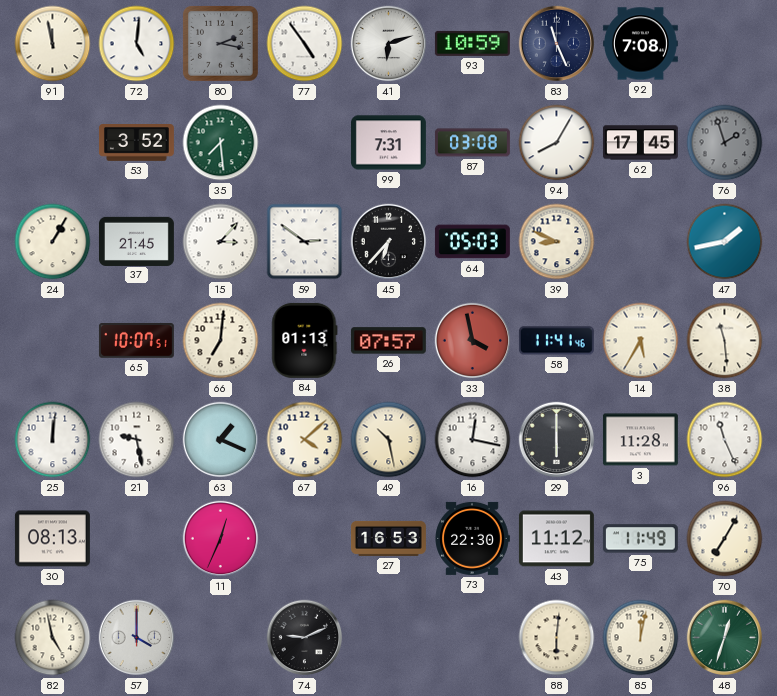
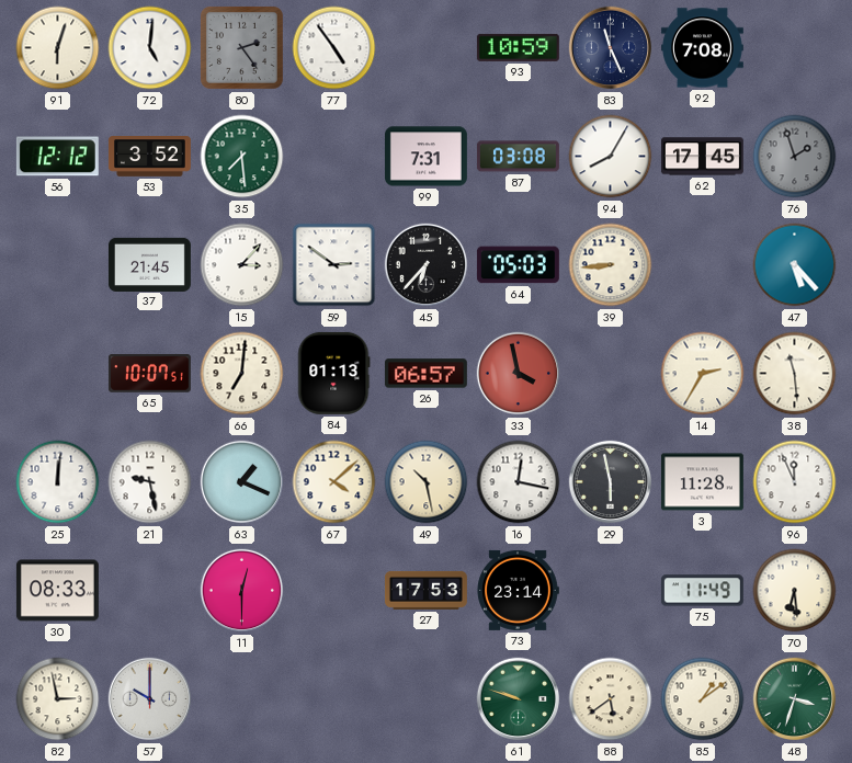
91: 11:58 -> 6:03 (58, 48)
80: 2:17 -> 2:24 (241, 47)
41: 6:12 -> none (389, 44)
56: none -> 12:12 (57, 157)
24: 1:05 -> none (53, 242)
39: 8:49 -> 8:44 (611, 265)
47: 1:43 -> 5:23 (795, 265)
26: 07:57 -> 06:57 (425, 374)
58: 11:41 -> none (556, 341)
14: 5:35 -> 2:35 (703, 374)
29: 6:00 -> 5:58 (611, 482)
96: 11:26 -> 11:56 (795, 482)
30: 08:13 -> 08:33 (57, 591)
11: 12:34 -> 12:30 (242, 591)
27: 16:53 -> 17:53 (425, 590)
73: 22:30 -> 23:14 (518, 590)
43: 11:12 -> none (556, 539)
70: 7:05 -> 6:29 (795, 591)
82: 4:58 -> 2:58 (58, 699)
57: 4:00 -> 10:00 (150, 699)
74: 9:11 -> none (305, 638)
61: none -> 9:48 (519, 699)
88: 6:01 -> 5:39 (611, 699)
85: 12:02 -> 1:09 (703, 699)
48: 12:33 -> 3:33 (795, 699)
